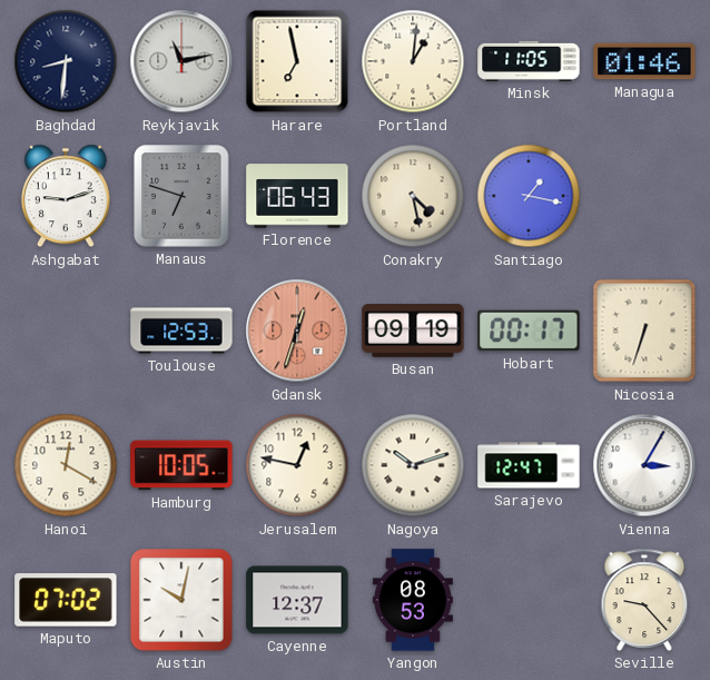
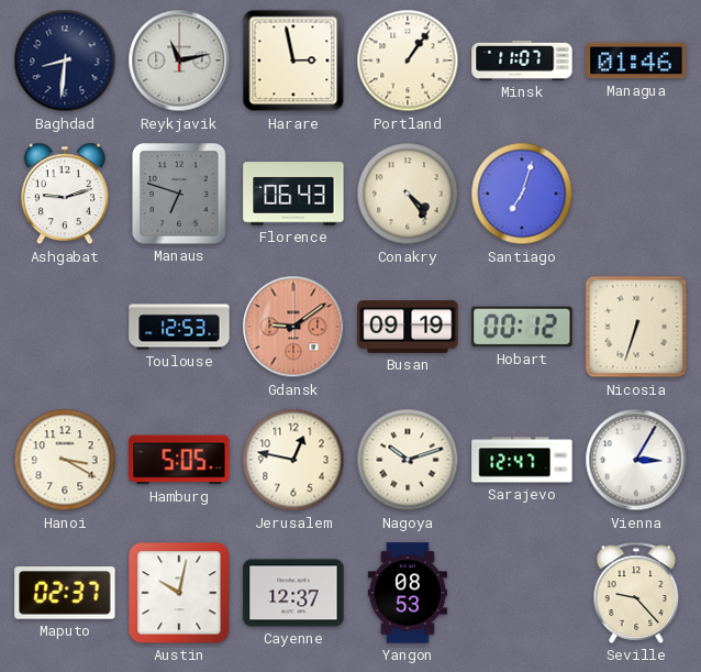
Harare: 6:58 -> 2:58 (293, 60)
Portland: 1:01 -> 1:06 (408, 60)
Minsk: 11:05 -> 11:07 (522, 60)
Conakry: 4:28 -> 4:24 (408, 194)
Santiago: 1:17 -> 7:03 (522, 194)
Gdansk: 12:33 -> 9:09 (293, 327)
Hobart: 00:17 -> 00:12 (522, 327)
Hanoi: 12:20 -> 3:20 (65, 460)
Hamburg: 10:05 -> 5:05 (179, 460)
Maputo: 07:02 -> 02:37 (65, 593)
